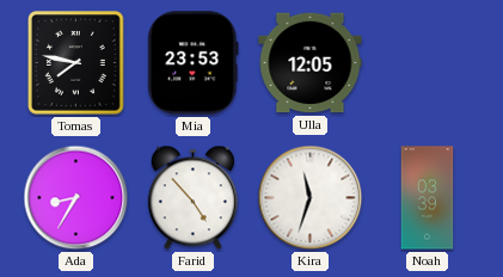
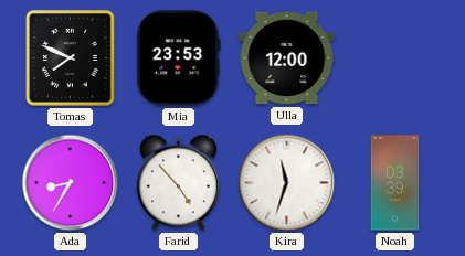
Tomas: 7:47 -> 7:49 (71, 58)
Ulla: 12:05 -> 12:00 (287, 58)
